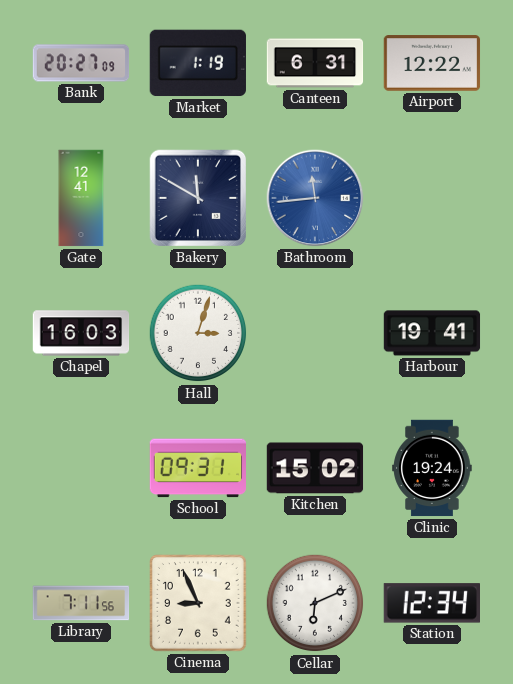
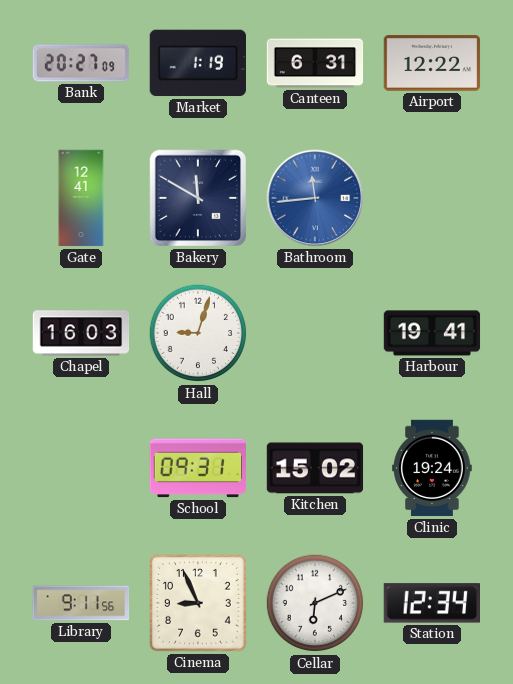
Hall: 3:03 -> 9:03 (198, 333)
Library: 7:11 -> 9:11 (81, 603)
